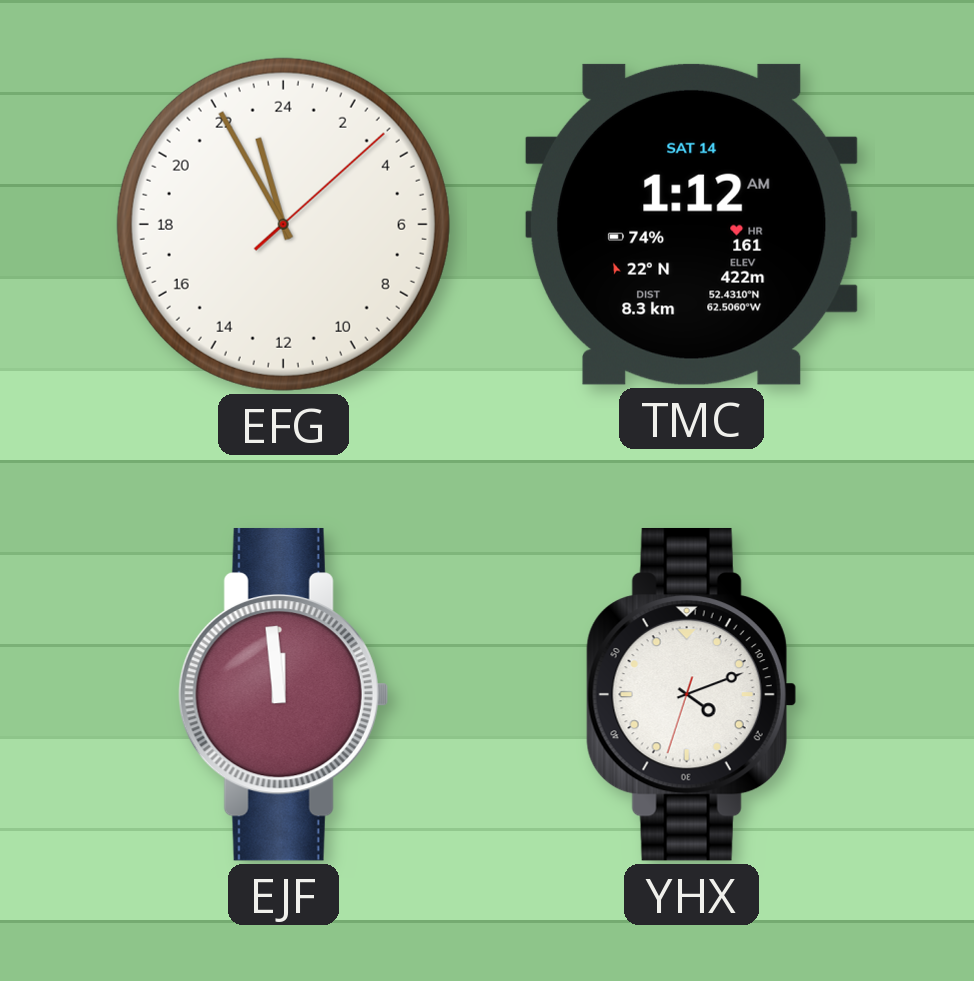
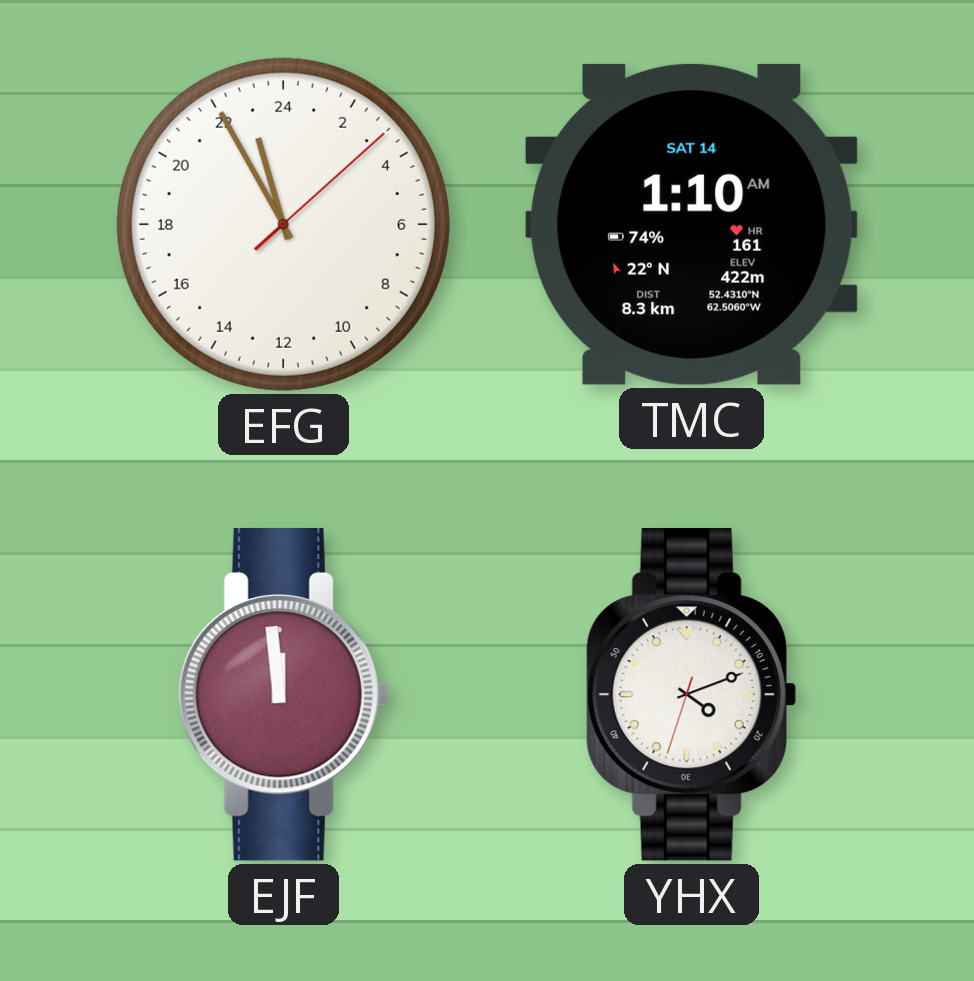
TMC: 1:12 -> 1:10 (691, 224)
